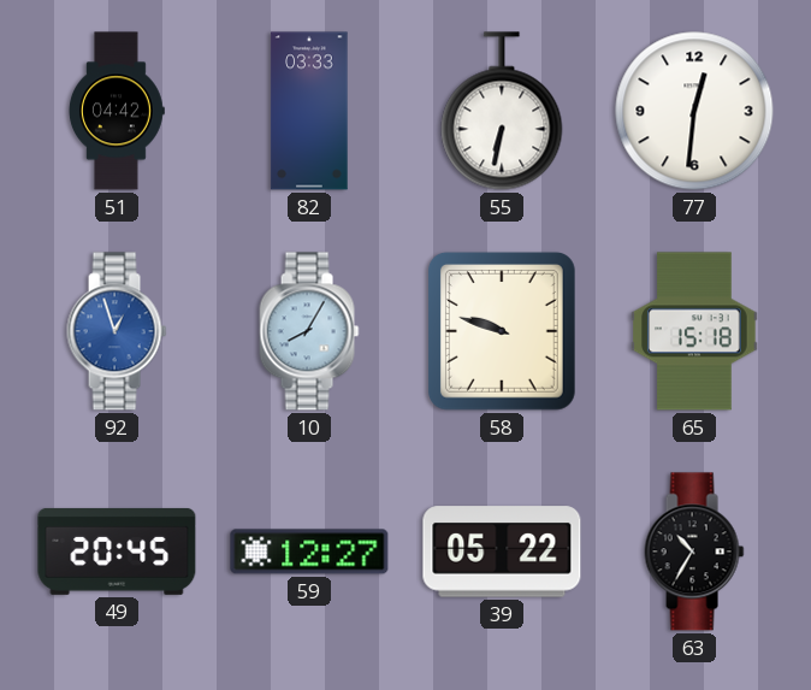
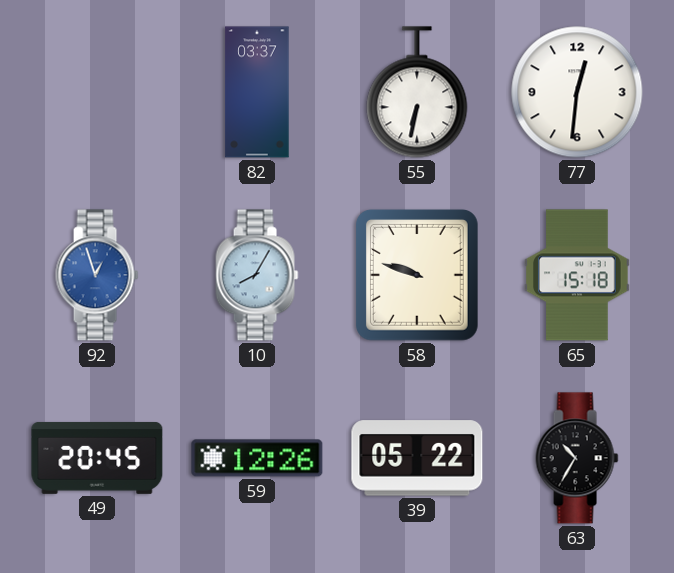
51: 04:42 -> none (117, 111)
82: 03:33 -> 03:37 (257, 92)
59: 12:27 -> 12:26 (257, 458)
